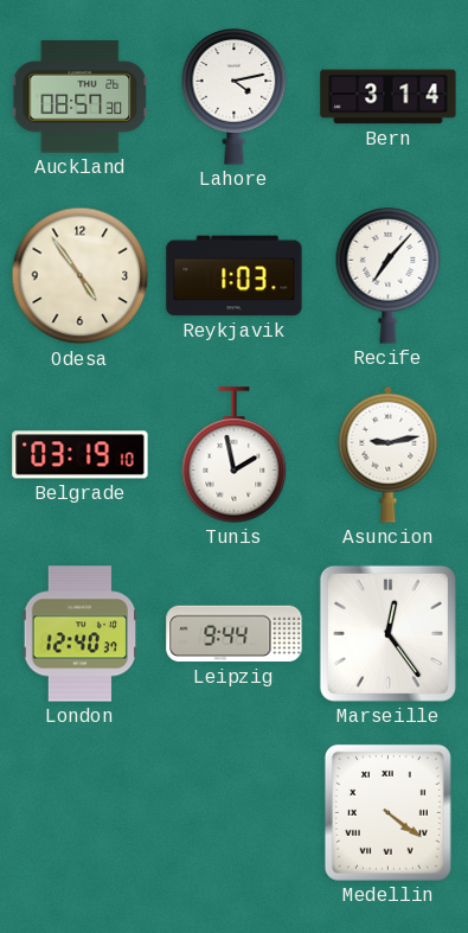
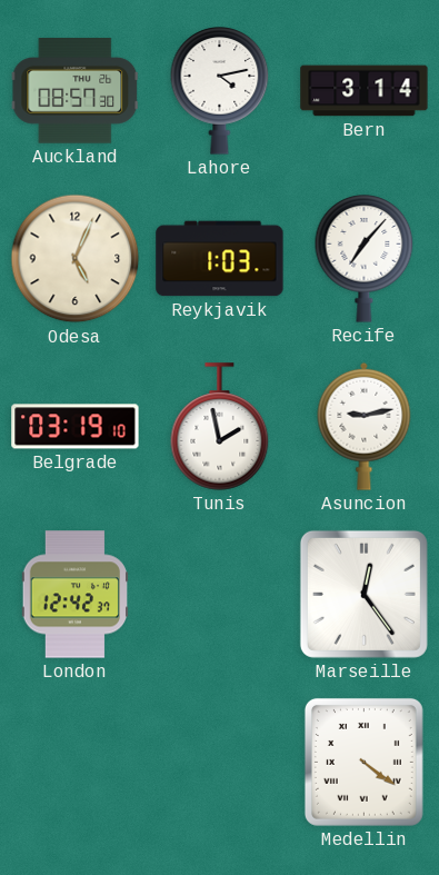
Odesa: 4:54 -> 5:04 (76, 259)
London: 12:40 -> 12:42 (74, 595)
Leipzig: 9:44 -> none (235, 634)
